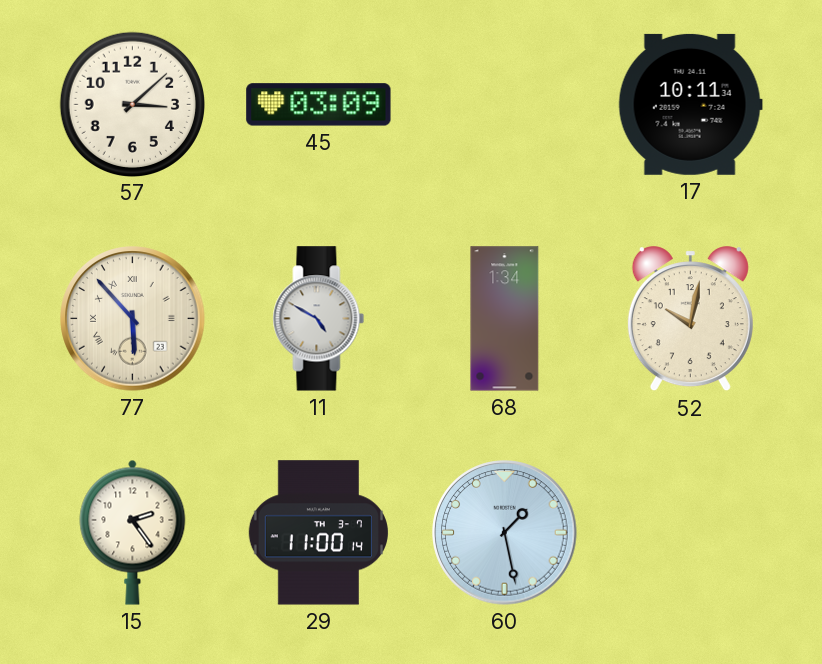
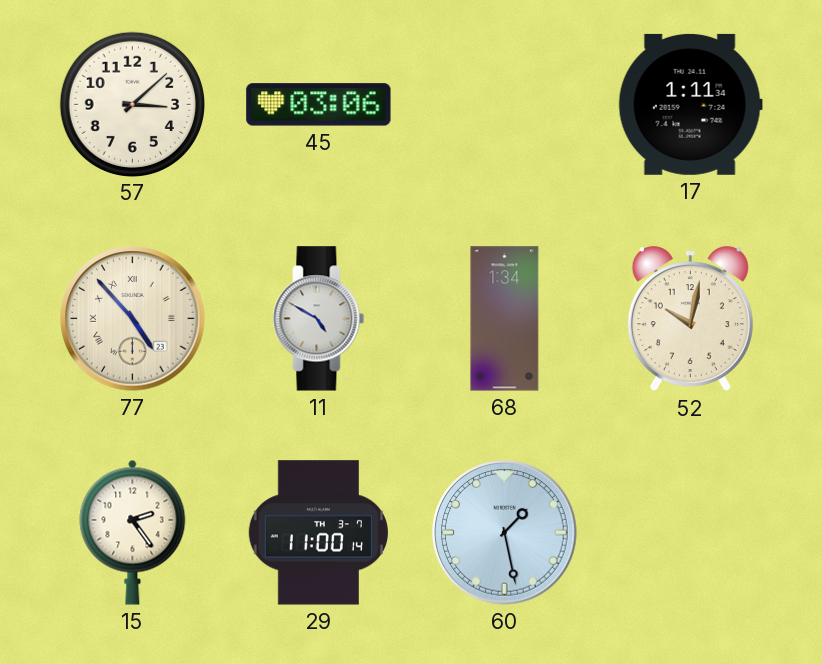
45: 03:09 -> 03:06 (319, 105)
17: 10:11 -> 1:11 (690, 104)
77: 5:53 -> 4:53 (133, 319)
